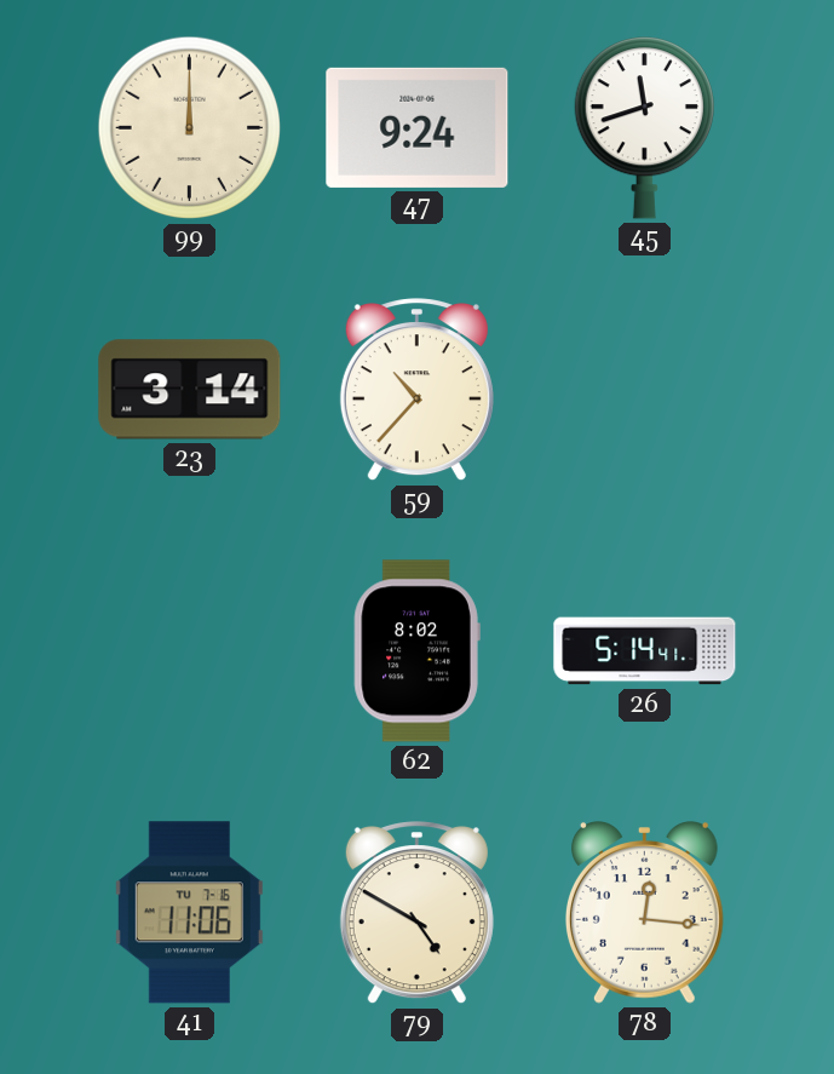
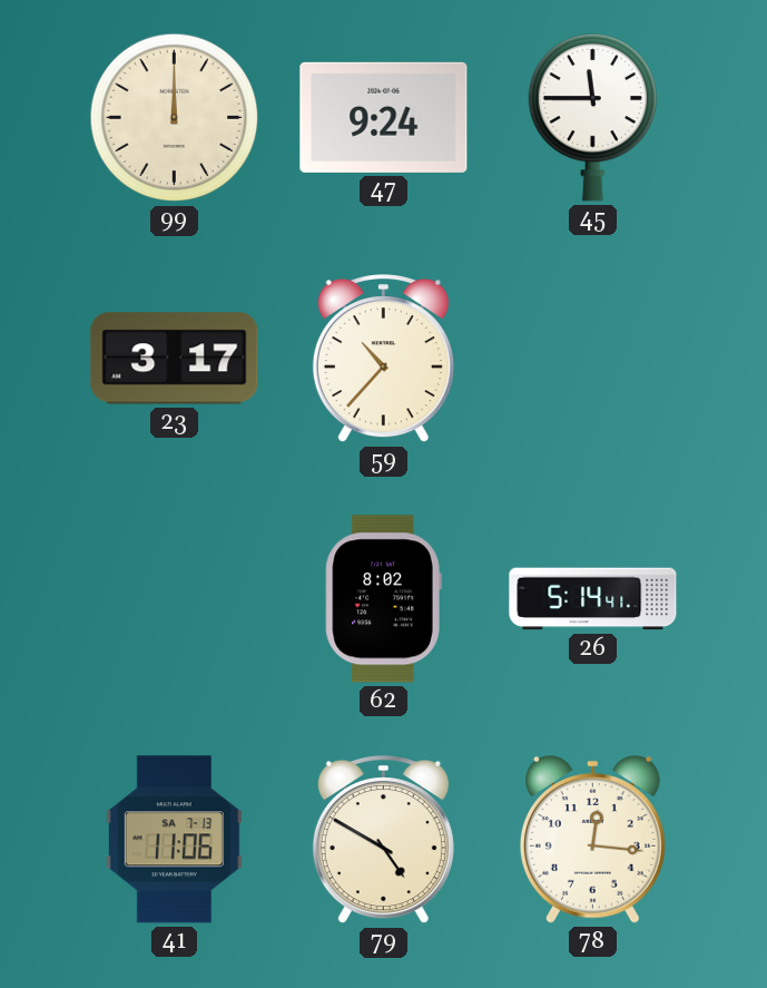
45: 11:42 -> 11:45 (592, 118)
23: 3:14 -> 3:17 (175, 359)
41 date: TU 7-16 -> SA 7-13 (174, 840)
